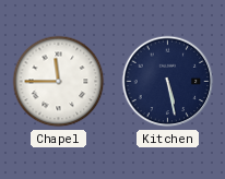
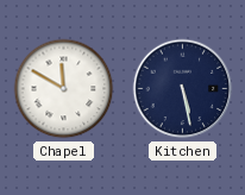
Chapel: 11:45 -> 11:50 (64, 89)
